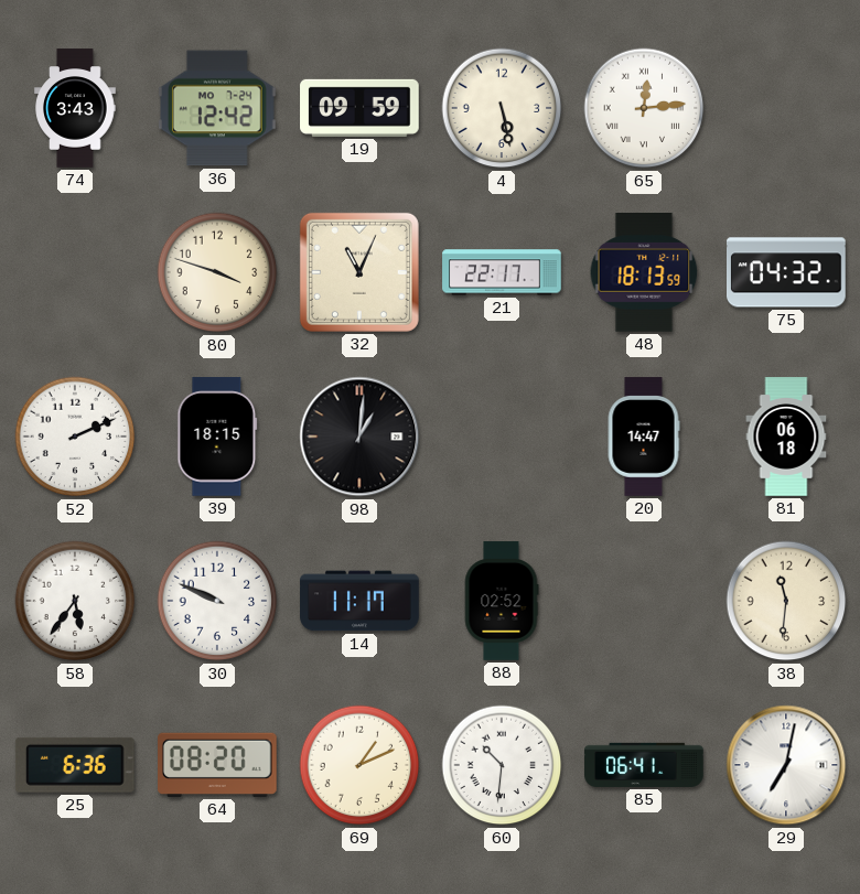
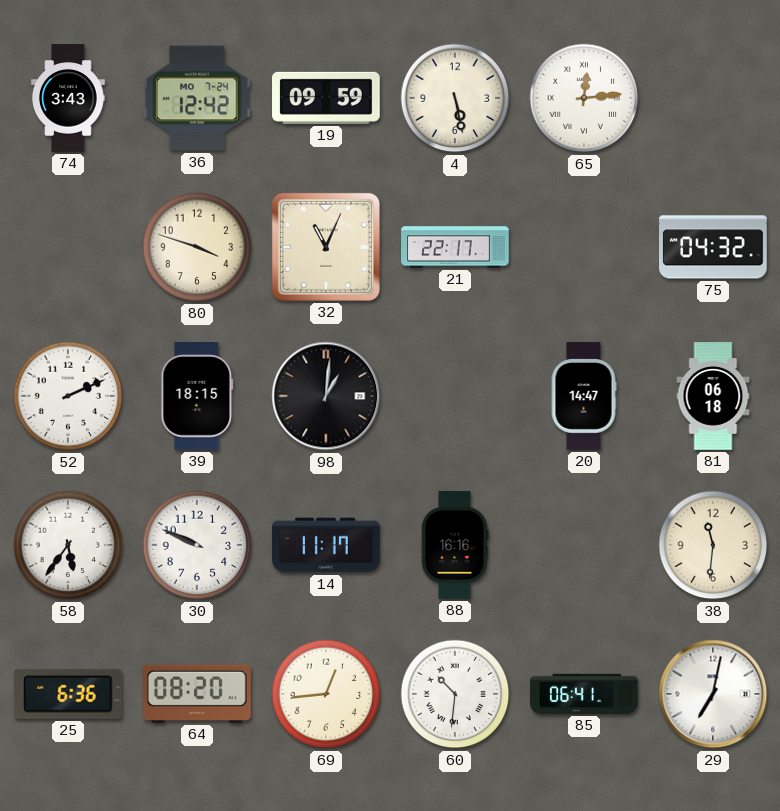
48: 18:13 -> none (644, 273)
88: 02:52 -> 16:16 (455, 545)
69: 1:11 -> 12:44 (326, 694)
